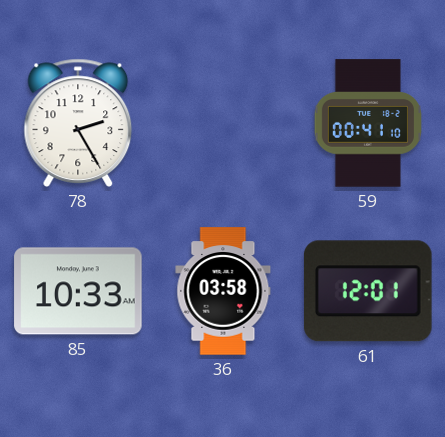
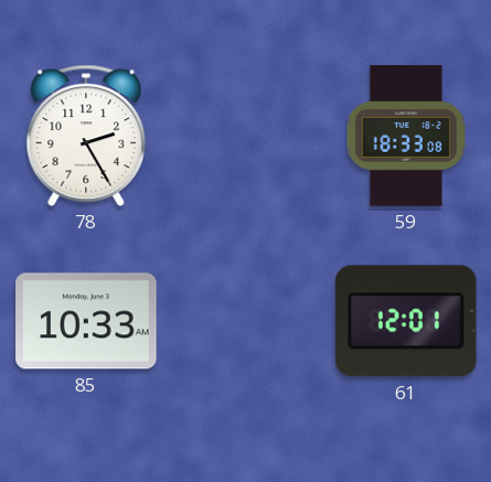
59: 00:41 -> 18:33 (406, 136)
36: 03:58 -> none (223, 291)
